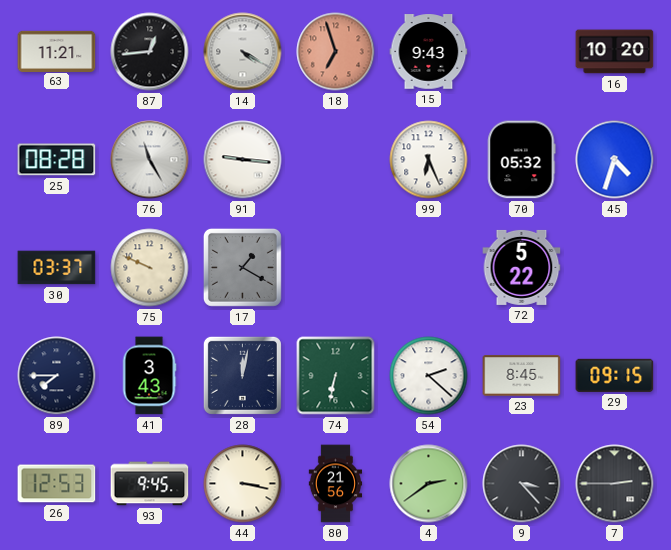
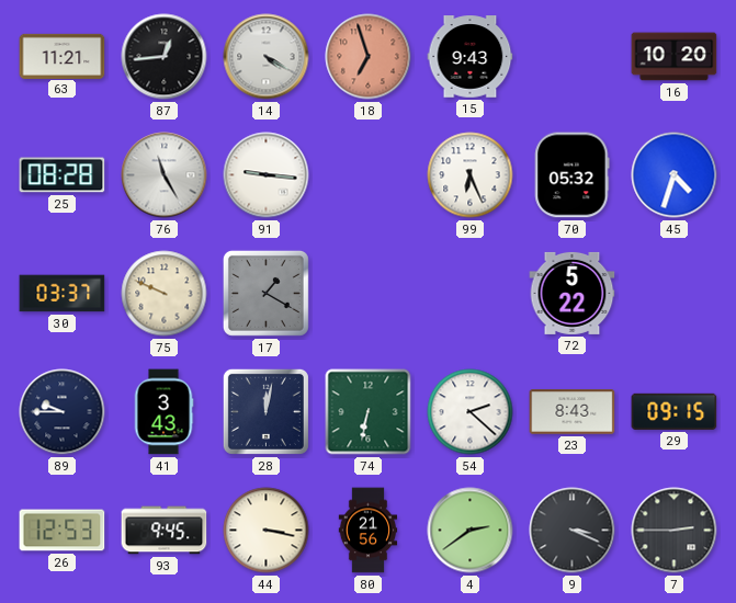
89: 7:45 -> 9:45 (63, 412)
23: 8:45 -> 8:43 (573, 412)
9: 3:23 -> 3:19 (573, 531)
